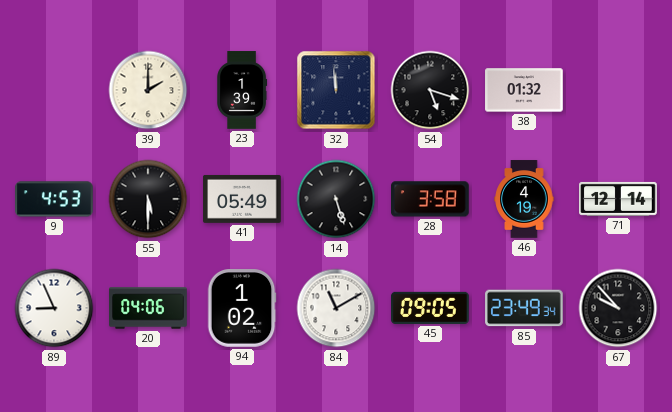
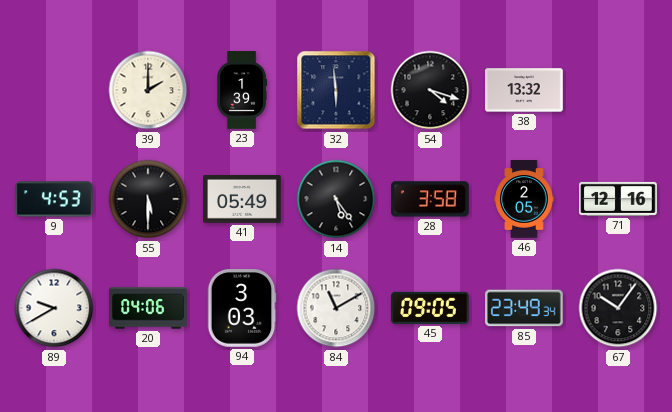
32: 11:59 -> 5:59 (336, 90)
54: 5:18 -> 4:18 (430, 90)
38: 01:32 -> 13:32 (524, 90)
14: 5:27 -> 5:24 (336, 199)
46: 4:19 -> 2:05 (524, 199)
71: 12:14 -> 12:16 (618, 199)
89: 8:56 -> 9:40 (54, 308)
94: 1:02 -> 3:03 (242, 308)
67: 9:53 -> 10:06 (618, 308)
